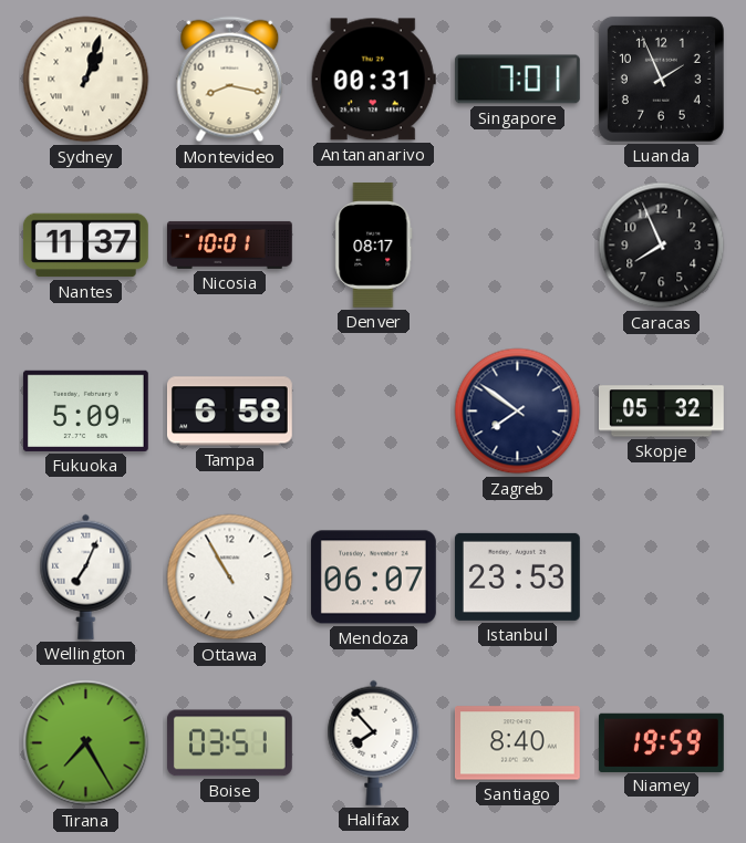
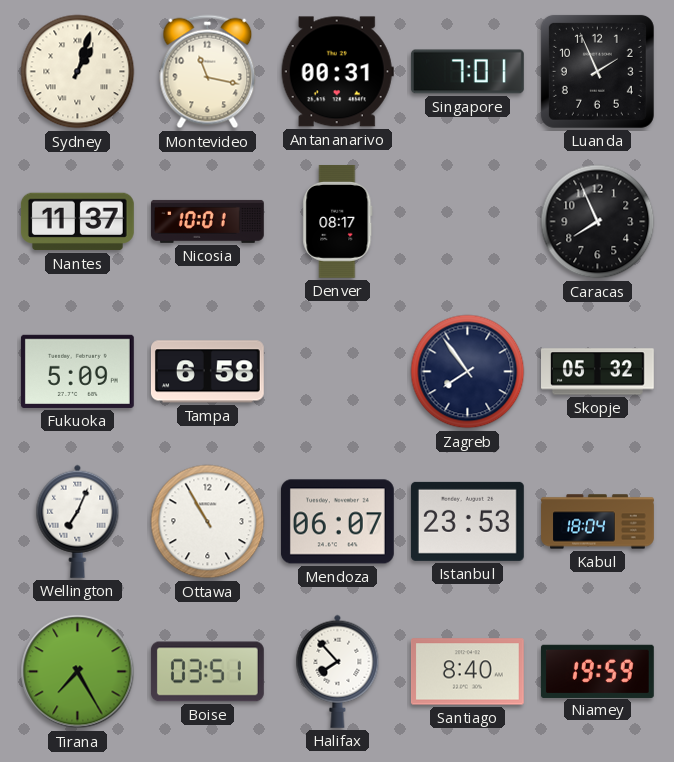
Montevideo: 8:17 -> 11:17 (208, 72)
Zagreb: 7:51 -> 7:54 (468, 372)
Kabul: none -> 18:04 (598, 522)
